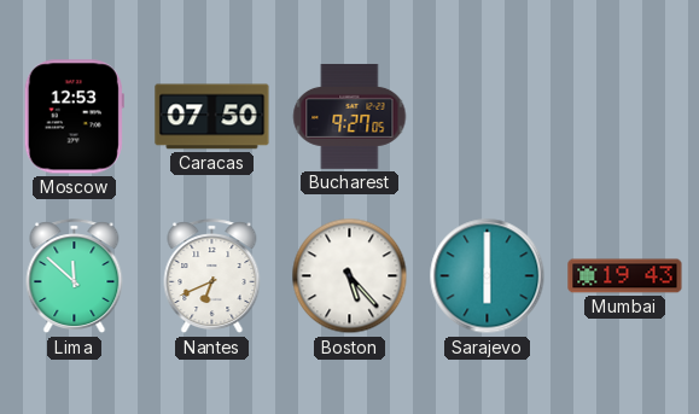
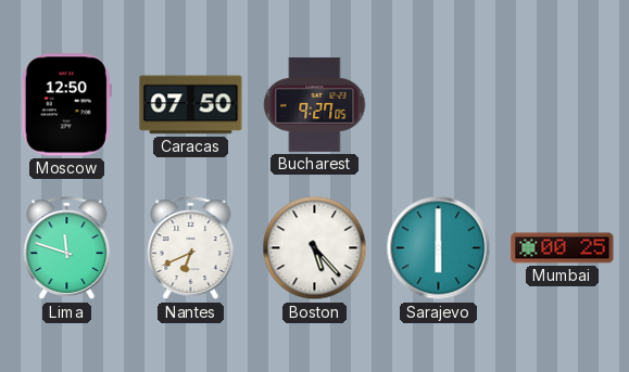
Moscow: 12:53 -> 12:50 (66, 105)
Lima: 11:52 -> 11:48 (67, 248)
Mumbai: 19:43 -> 00:25 (563, 248)
